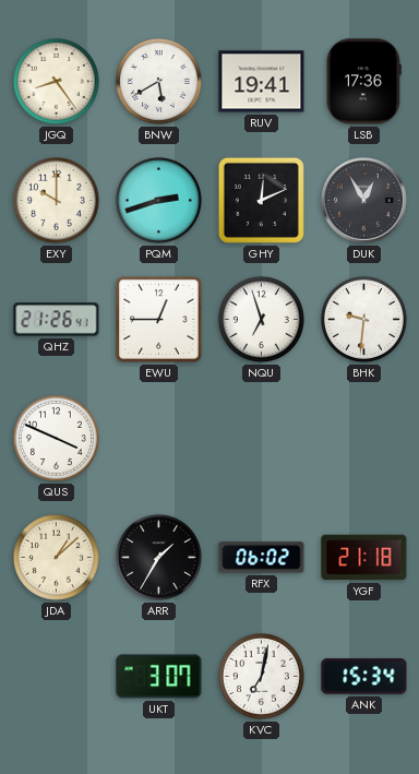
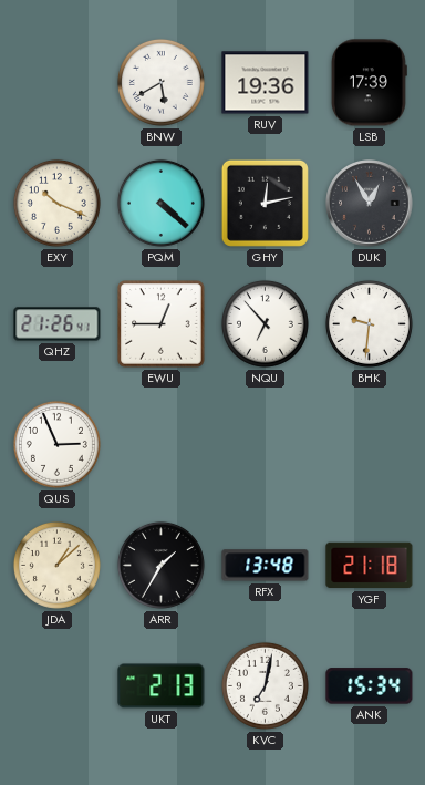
JGQ: 8:24 -> none (56, 81)
RUV: 19:41 -> 19:36 (266, 83)
LSB: 17:36 -> 17:39 (369, 83)
EXY: 10:00 -> 10:19 (56, 203)
PQM: 2:42 -> 4:22 (160, 203)
GHY: 12:11 -> 12:13 (265, 203)
NQU: 6:57 -> 6:53 (265, 323)
QUS: 3:49 -> 2:56 (56, 444)
RFX: 06:02 -> 13:48 (266, 566)
UKT: 3:07 -> 2:13 (162, 686)
